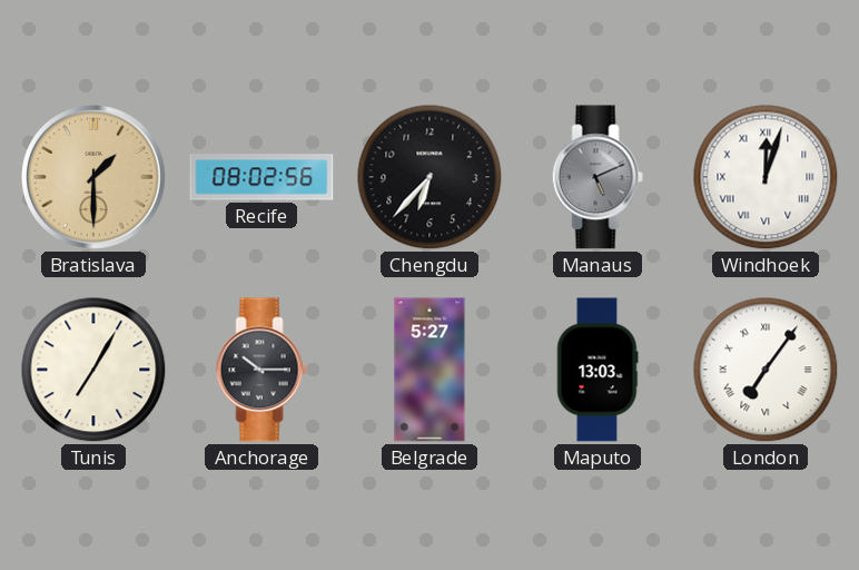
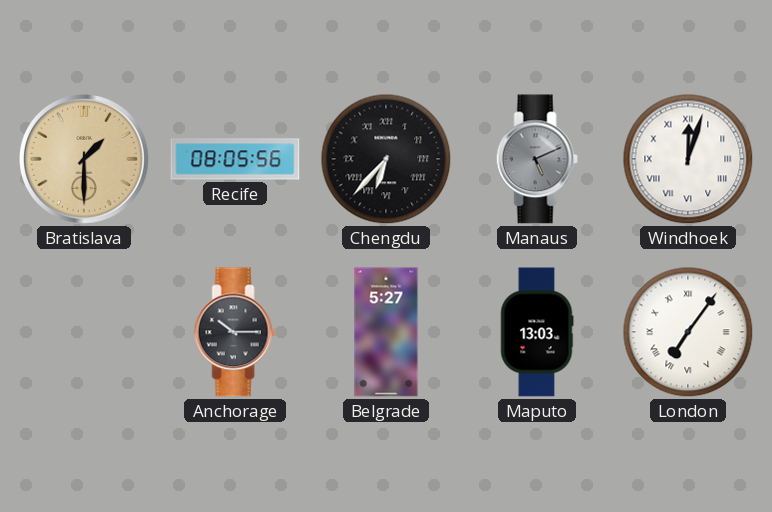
Recife: 08:02 -> 08:05 (235, 159)
Chengdu numerals: Arabic -> Roman (386, 159)
Tunis: 7:05 -> none (93, 370)
